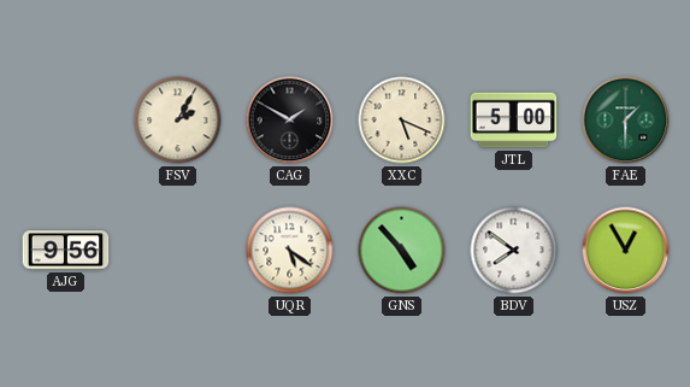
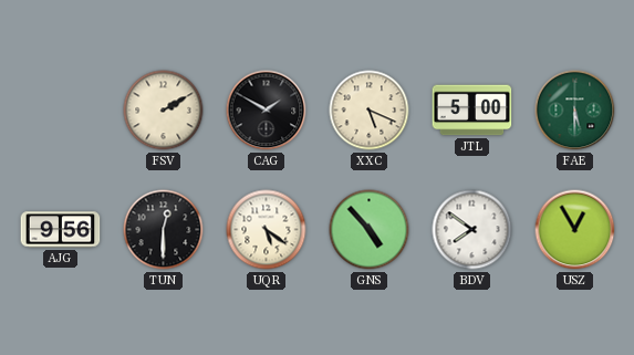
FSV: 2:05 -> 2:10 (164, 111)
FAE: 1:30 -> 5:30 (575, 111)
TUN: none -> 12:30 (164, 230)
